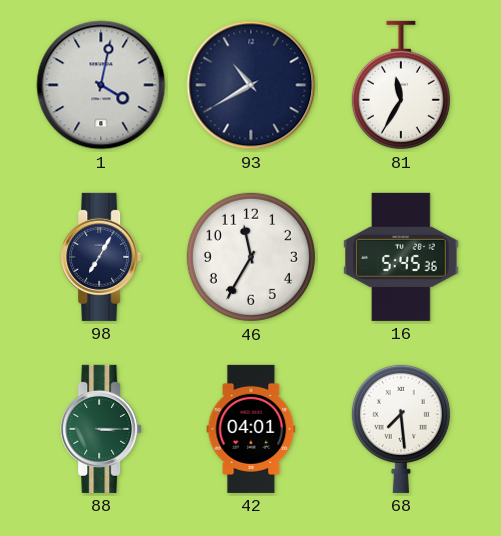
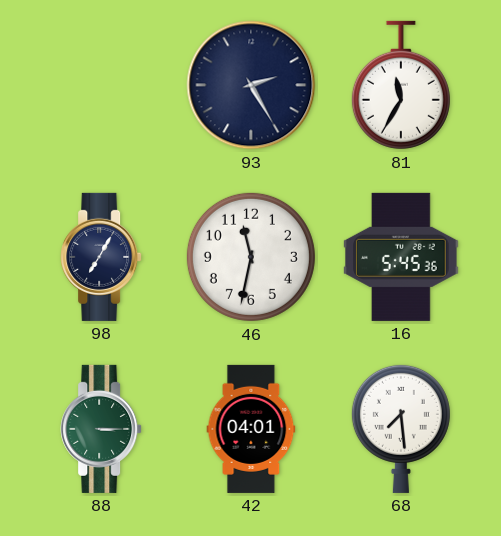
1: 4:02 -> none (101, 85)
93: 10:40 -> 2:25 (251, 85)
46: 11:35 -> 11:32 (251, 257)
